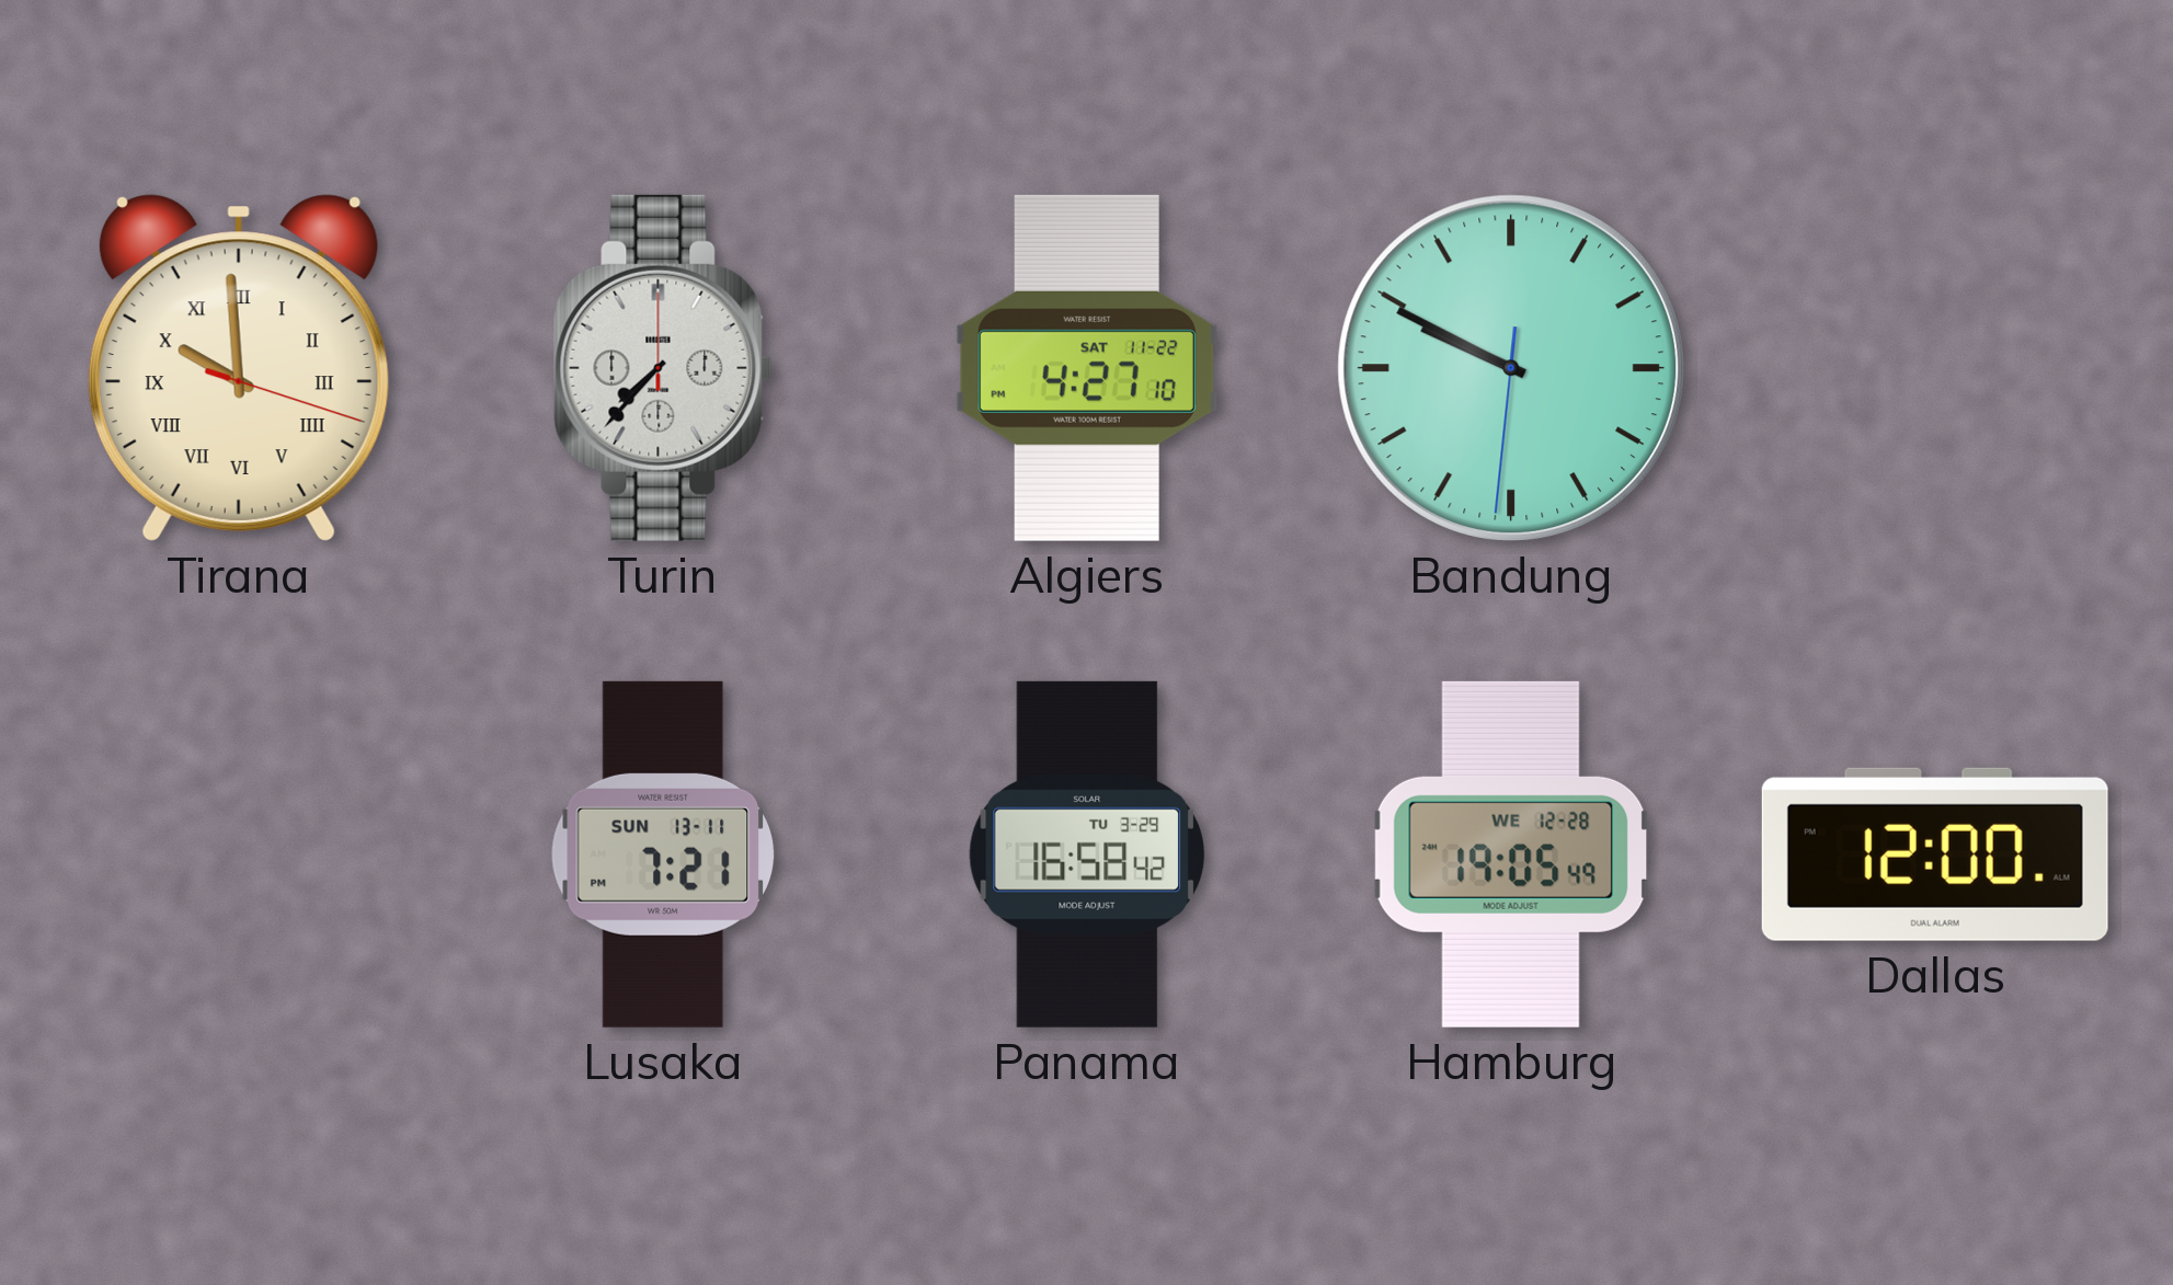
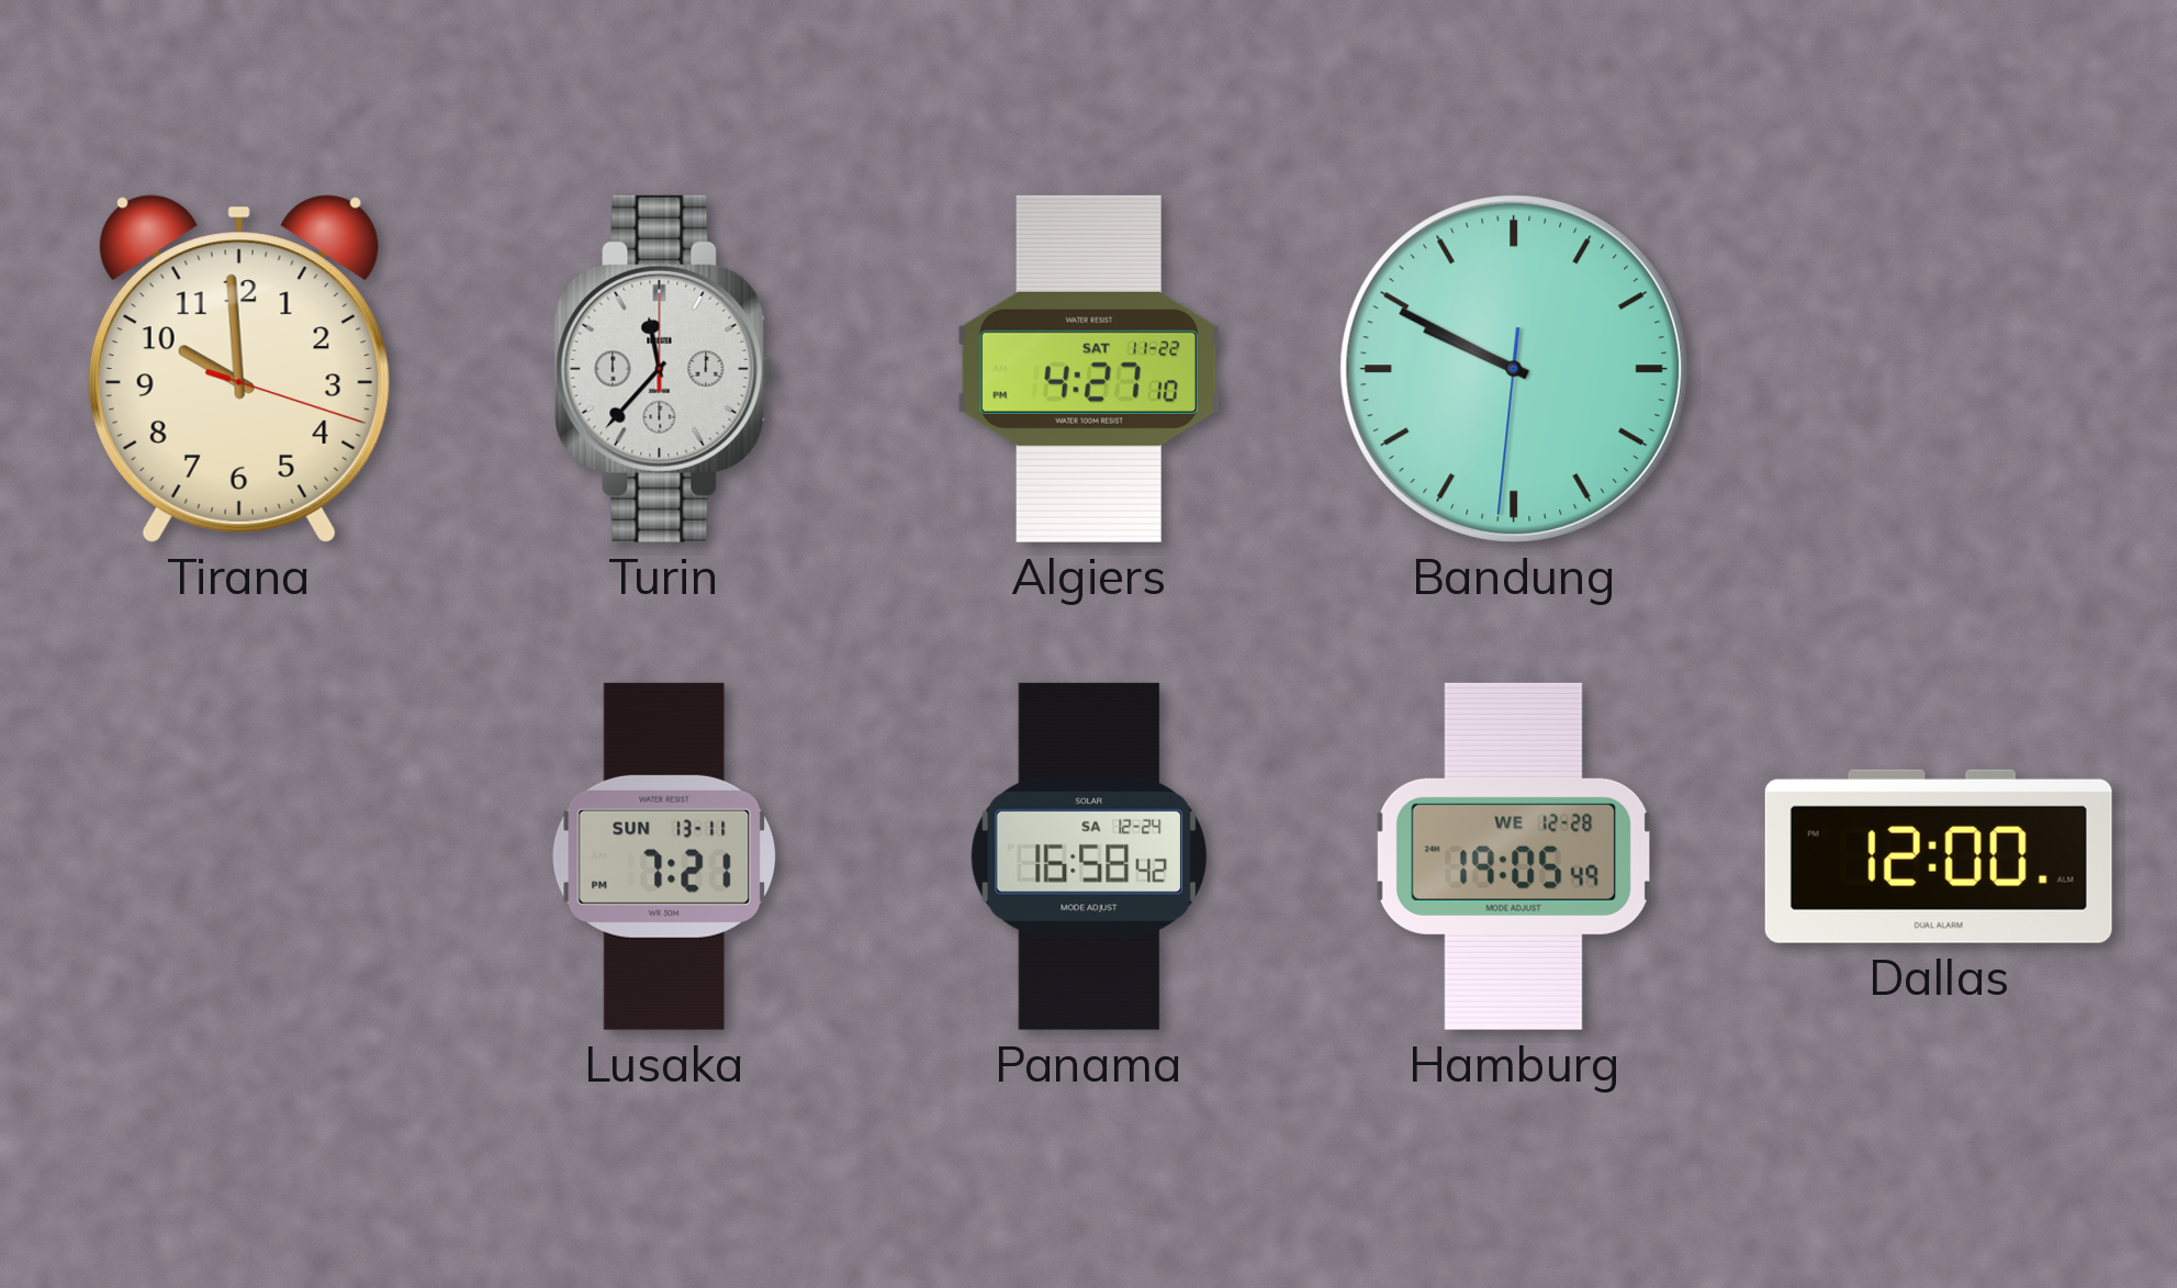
Tirana numerals: Roman -> Arabic (239, 369)
Turin: 7:37 -> 11:37 (664, 369)
Panama date: TU 3-29 -> SA 12-24 (1089, 856)
